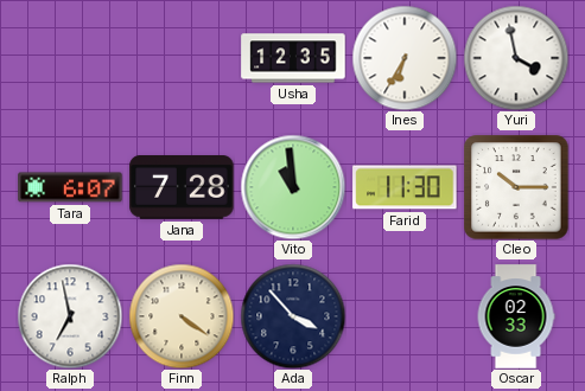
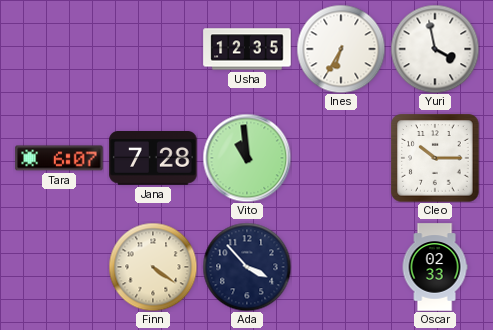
Farid: 11:30 -> none (405, 187)
Ralph: 6:58 -> none (70, 316)
